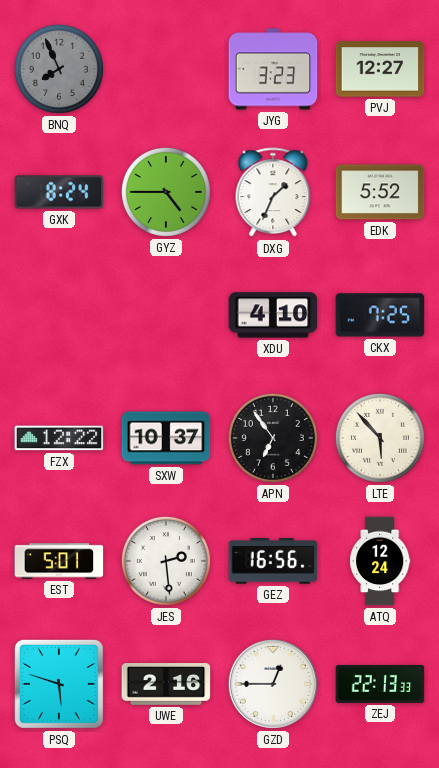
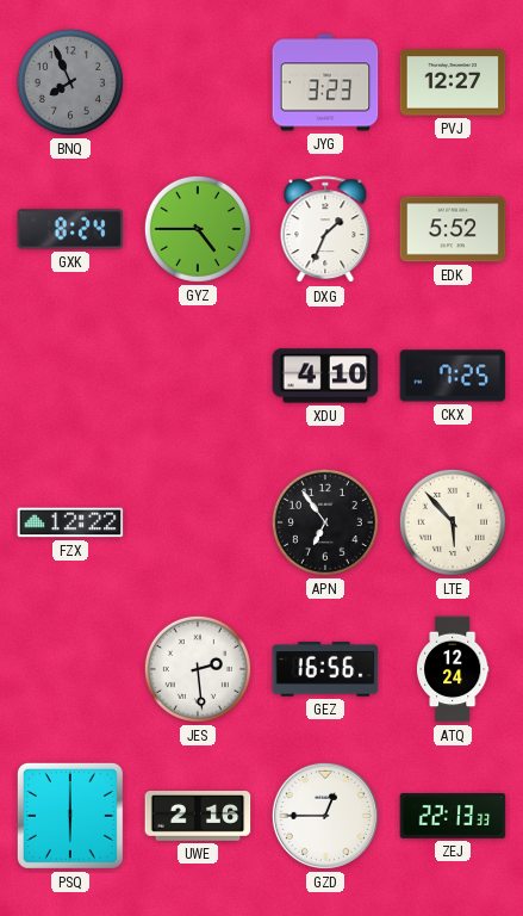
SXW: 10:37 -> none (166, 438)
EST: 5:01 -> none (59, 561)
PSQ: 5:48 -> 6:00 (70, 816)
